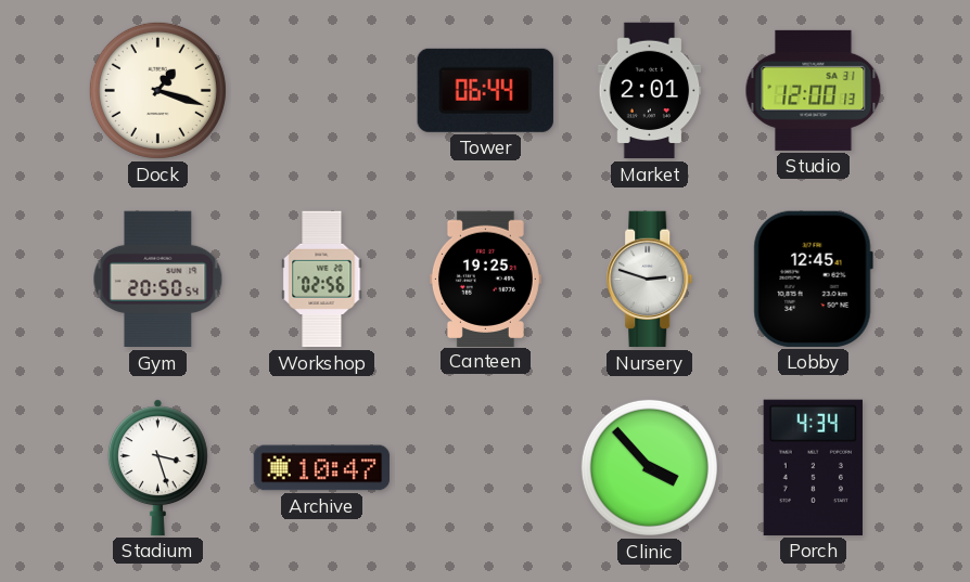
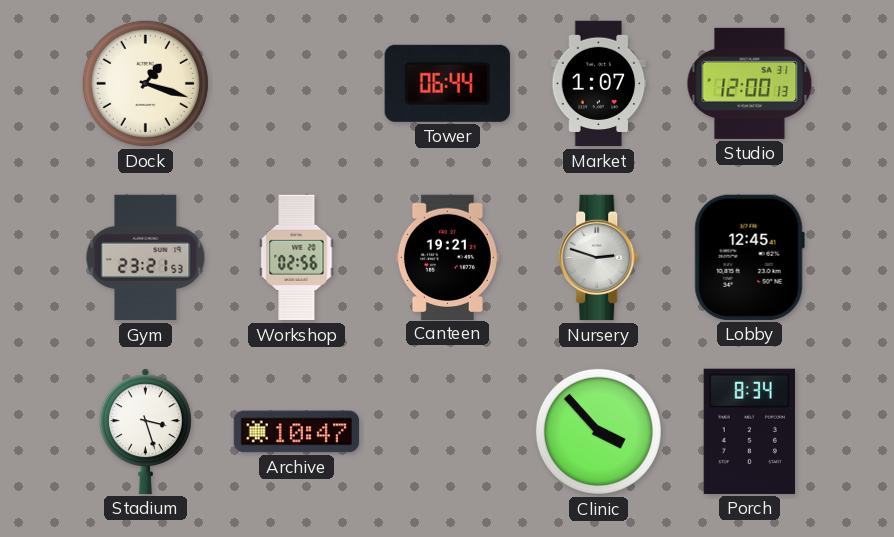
Market: 2:01 -> 1:07 (599, 84)
Gym: 20:50 -> 23:21 (146, 258)
Canteen: 19:25 -> 19:21 (447, 257)
Porch: 4:34 -> 8:34 (749, 431)
